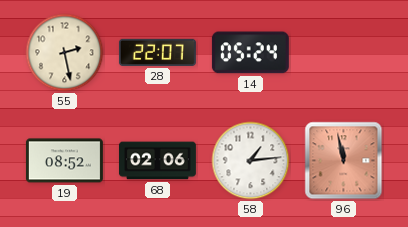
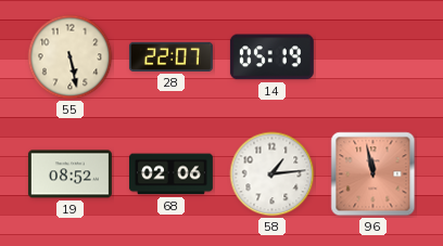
55: 2:28 -> 5:28 (71, 57)
14: 05:24 -> 05:19 (271, 57)
